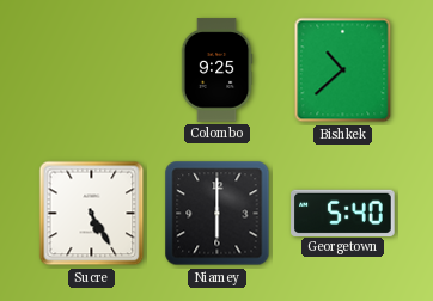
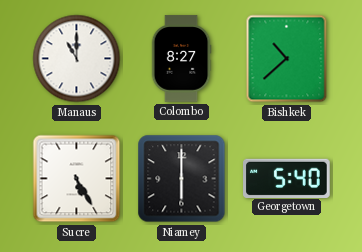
Manaus: none -> 11:00 (77, 59)
Colombo: 9:25 -> 8:27 (181, 59)
